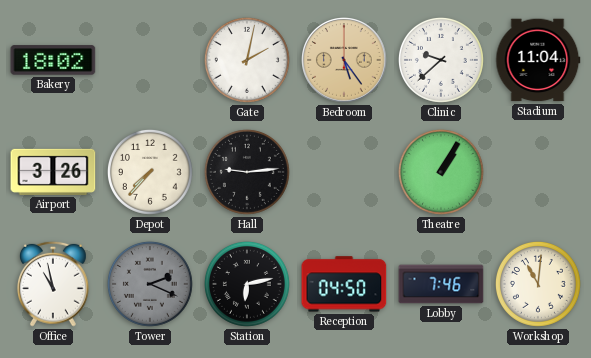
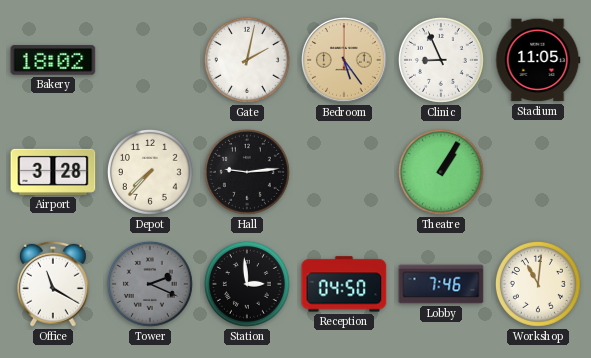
Clinic: 9:38 -> 8:56 (441, 60)
Stadium: 11:04 -> 11:05 (538, 60)
Airport: 3:26 -> 3:28 (53, 172)
Office: 10:58 -> 11:20 (53, 284)
Station: 6:13 -> 2:59 (247, 284)
